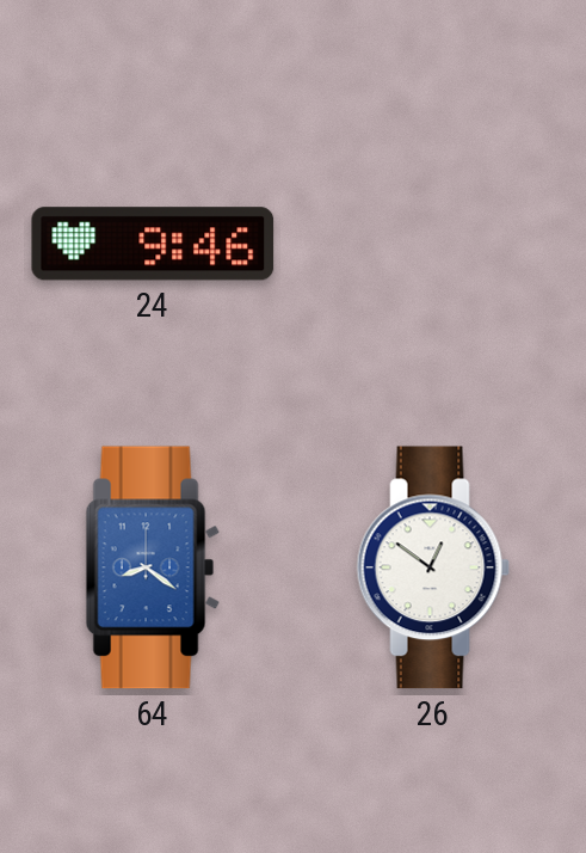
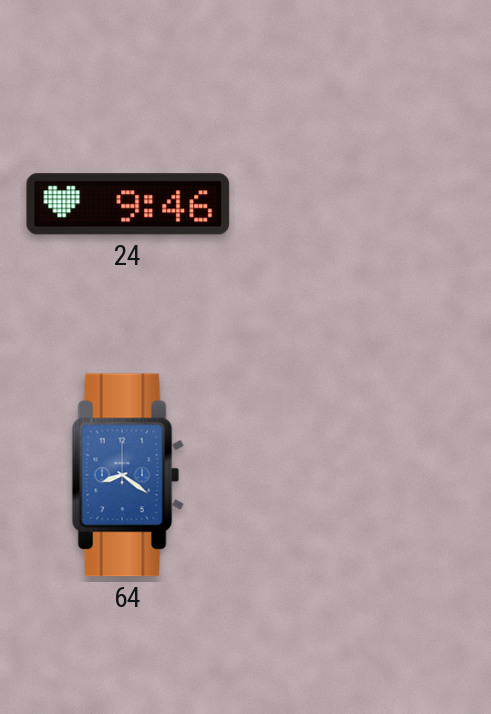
26: 12:51 -> none (433, 567)
